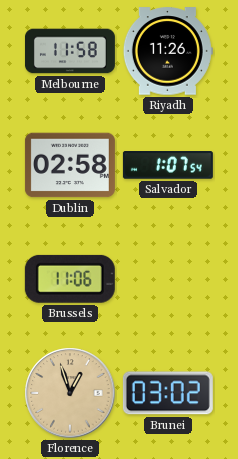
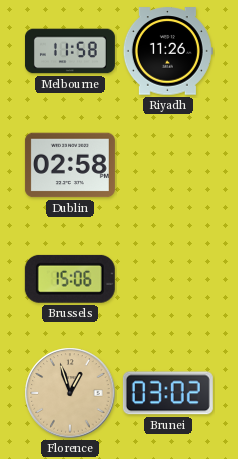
Salvador: 1:07 -> none (168, 165)
Brussels: 11:06 -> 15:06 (70, 279)
